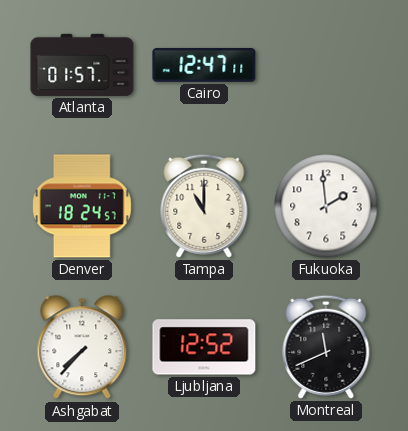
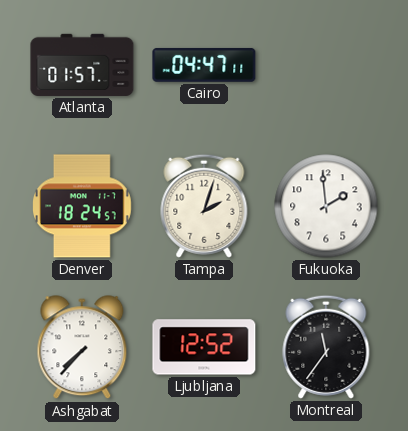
Cairo: 12:47 -> 04:47 (204, 65)
Tampa: 11:00 -> 2:03 (204, 206)
Montreal: 11:41 -> 11:36 (326, 347)
